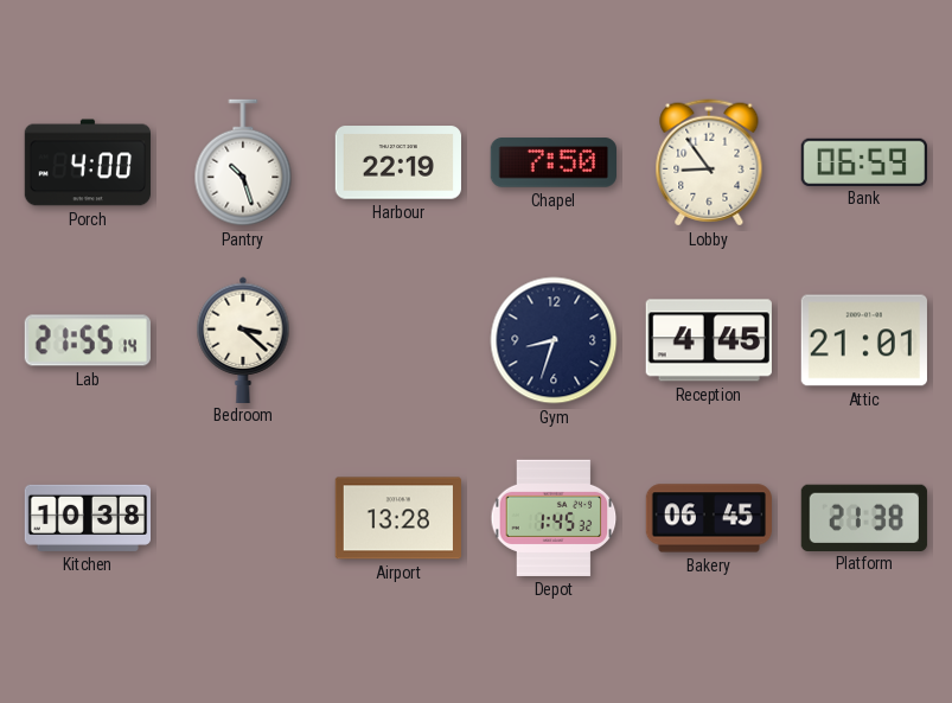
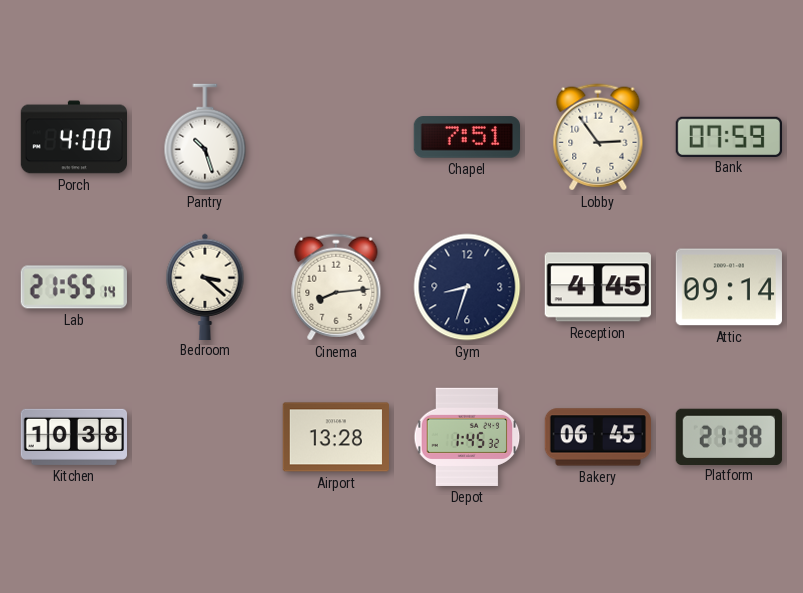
Harbour: 22:19 -> none (397, 162)
Chapel: 7:50 -> 7:51 (466, 137)
Lobby: 8:54 -> 2:54 (598, 137)
Bank: 06:59 -> 07:59 (728, 136)
Cinema: none -> 8:14 (336, 287)
Attic: 21:01 -> 09:14 (728, 287)
